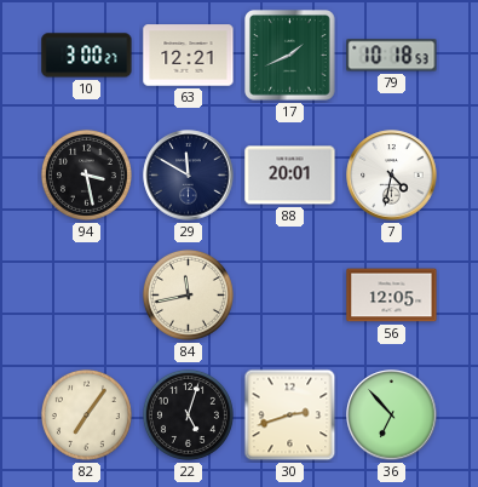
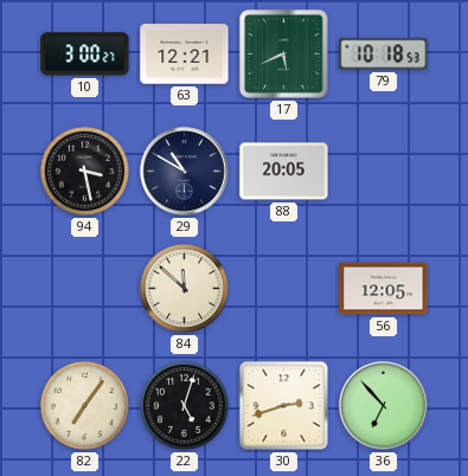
17: 1:41 -> 5:41 (284, 54)
29: 11:50 -> 10:50 (185, 172)
88: 20:01 -> 20:05 (284, 172)
7: 4:32 -> none (392, 176)
84: 11:43 -> 11:52 (184, 288)
